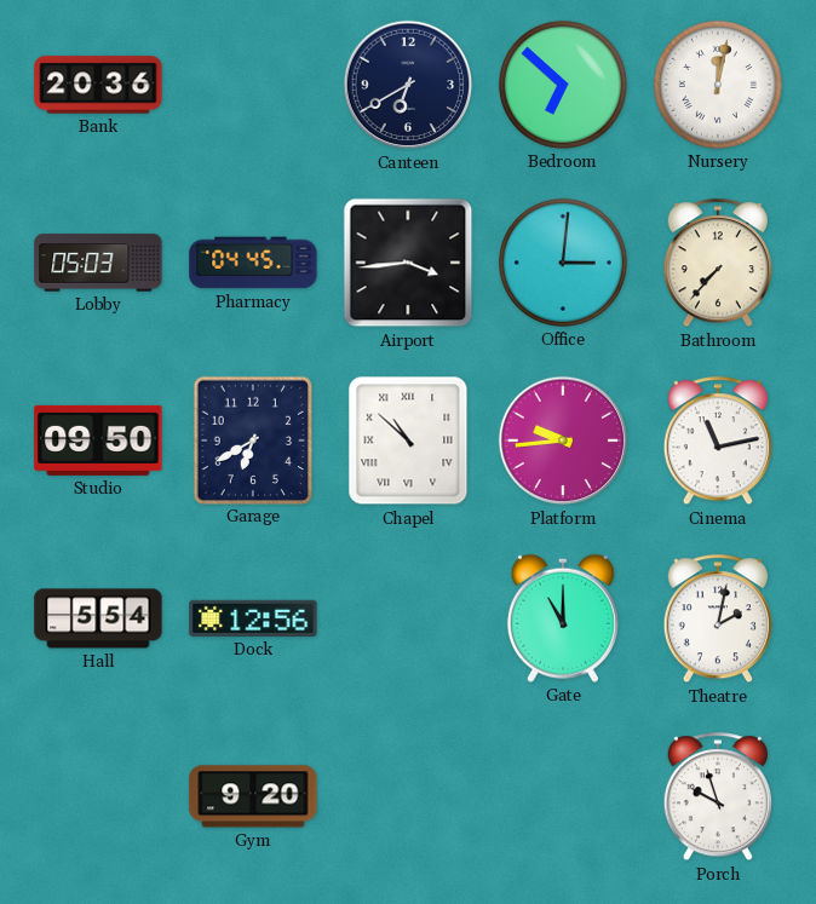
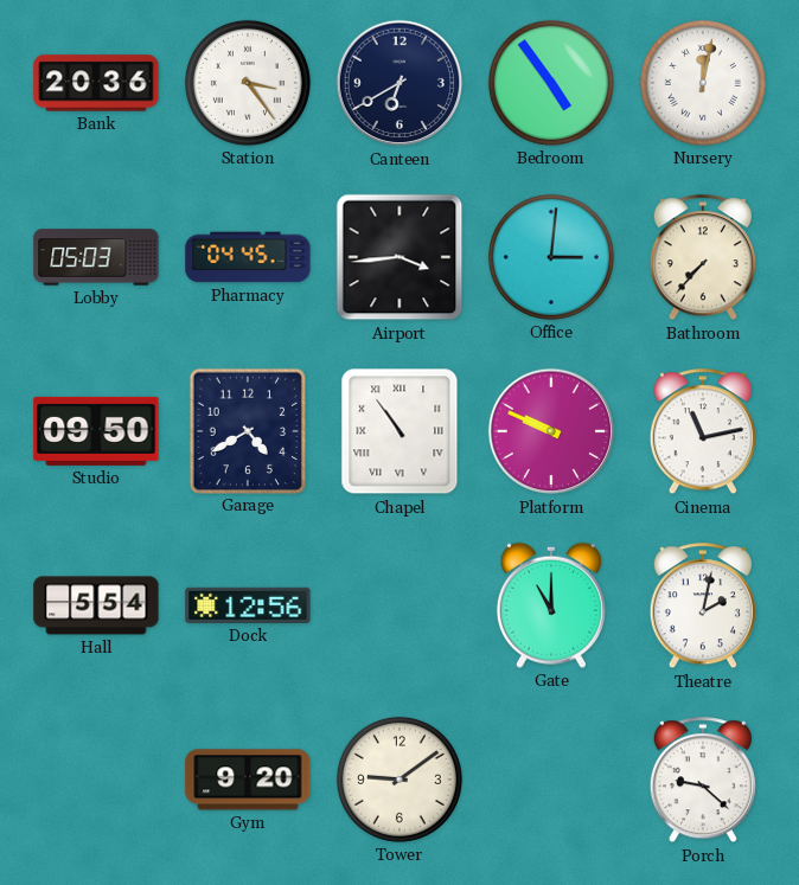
Station: none -> 3:24 (248, 83)
Bedroom: 6:52 -> 4:54 (551, 83)
Garage: 6:40 -> 4:40 (247, 430)
Chapel: 10:52 -> 10:54 (399, 431)
Platform: 9:44 -> 9:49 (551, 431)
Tower: none -> 9:09 (399, 780)
Porch: 9:57 -> 9:22 (703, 781)
